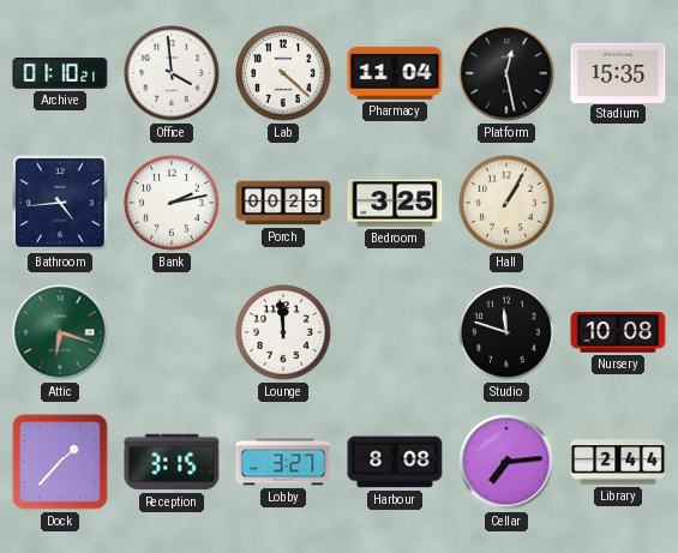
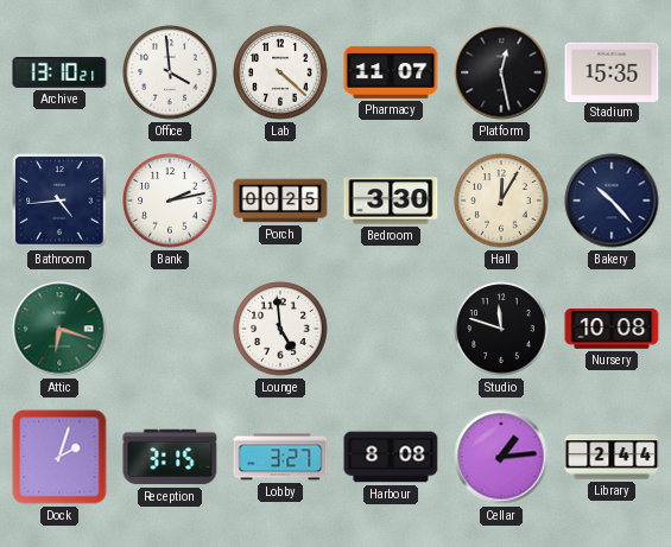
Archive: 01:10 -> 13:10 (59, 72)
Pharmacy: 11:04 -> 11:07 (391, 72)
Porch: 00:23 -> 00:25 (280, 201)
Bedroom: 3:25 -> 3:30 (391, 201)
Hall: 1:05 -> 12:05 (501, 201)
Bakery: none -> 10:23 (612, 201)
Lounge: 11:59 -> 4:59 (280, 329)
Dock: 1:37 -> 2:03 (59, 457)
Cellar: 7:14 -> 1:14 (501, 457)
